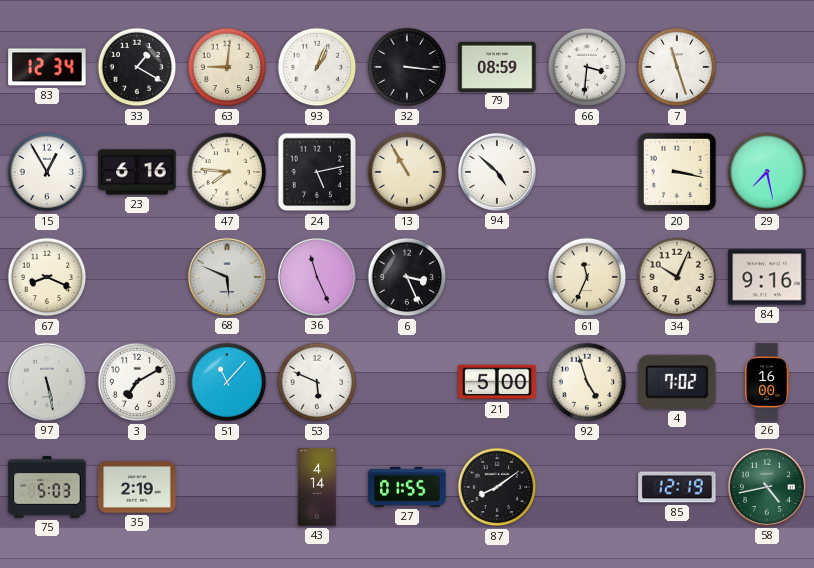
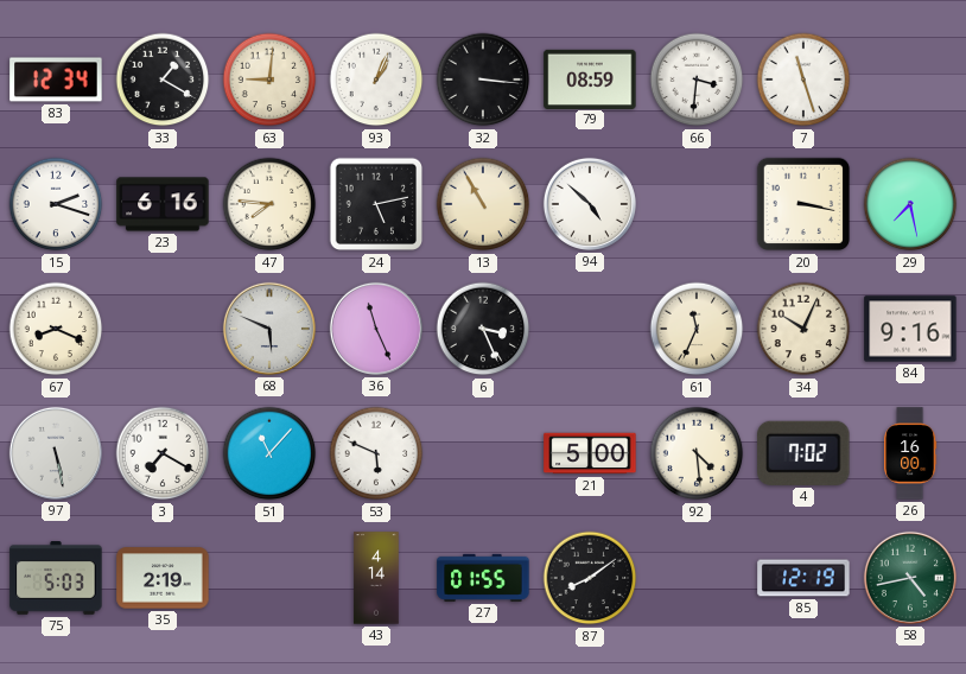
15: 12:55 -> 2:18 (56, 204)
3: 7:10 -> 7:20 (163, 453)
92: 4:57 -> 4:29 (697, 453)
